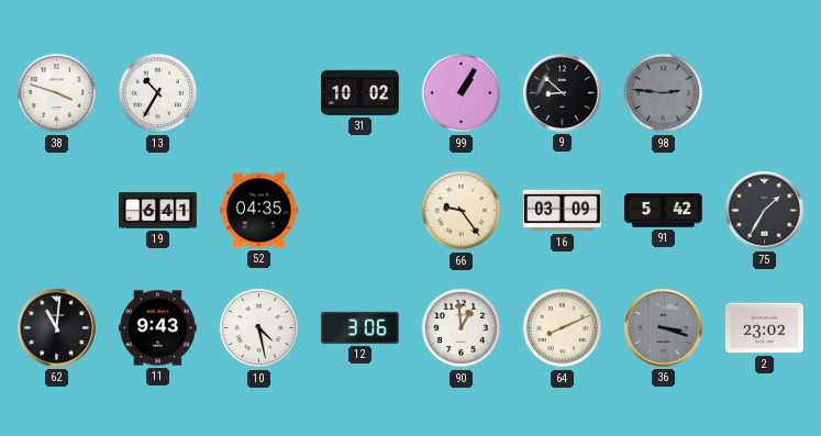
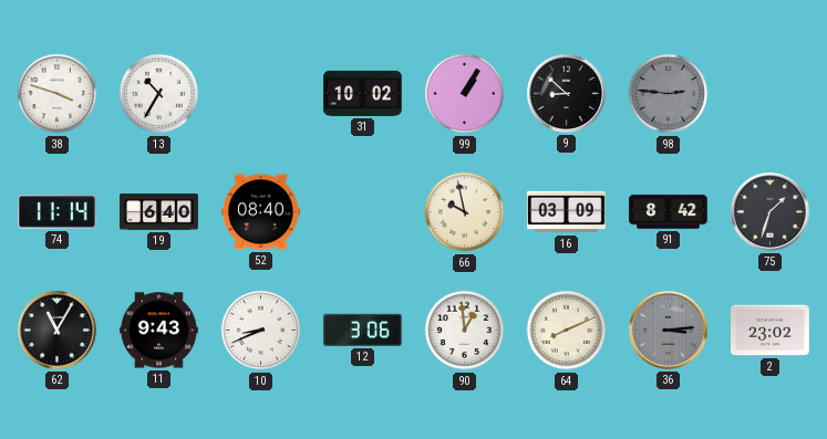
74: none -> 11:14 (58, 212)
19: 6:41 -> 6:40 (159, 212)
52: 04:35 -> 08:40 (260, 212)
66: 9:24 -> 9:58 (465, 212)
91: 5:42 -> 8:42 (669, 212)
75: 1:35 -> 1:33 (771, 212)
62: 11:01 -> 11:05 (58, 331)
10: 4:28 -> 8:41 (261, 331)
36: 3:18 -> 3:14 (669, 331)
